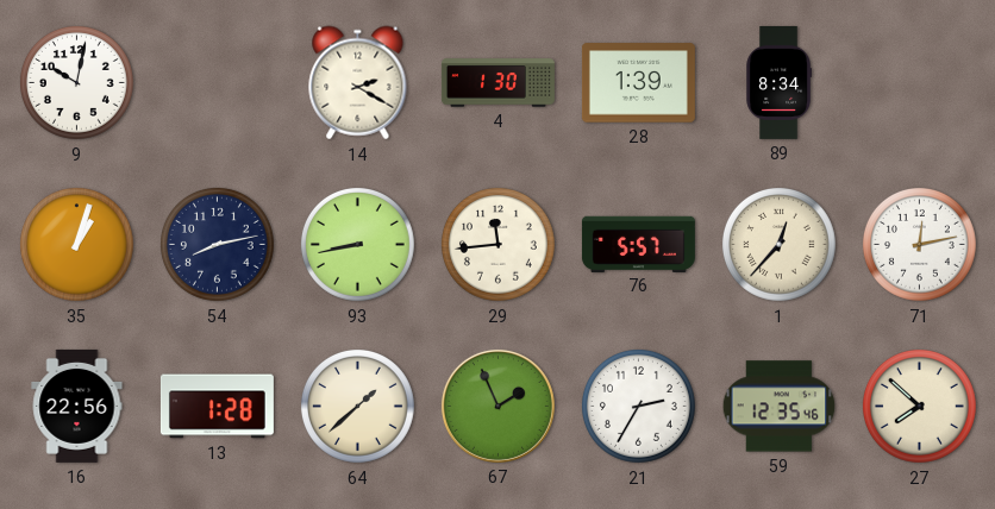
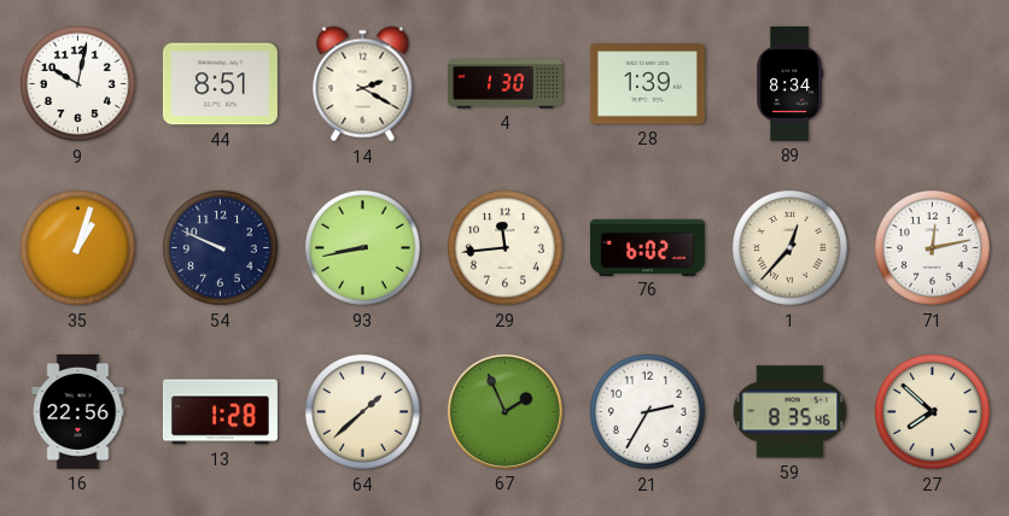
44: none -> 8:51 (220, 84)
54: 8:13 -> 9:49 (221, 248)
76: 5:57 -> 6:02 (647, 247)
59: 12:35 -> 8:35 (791, 412)
